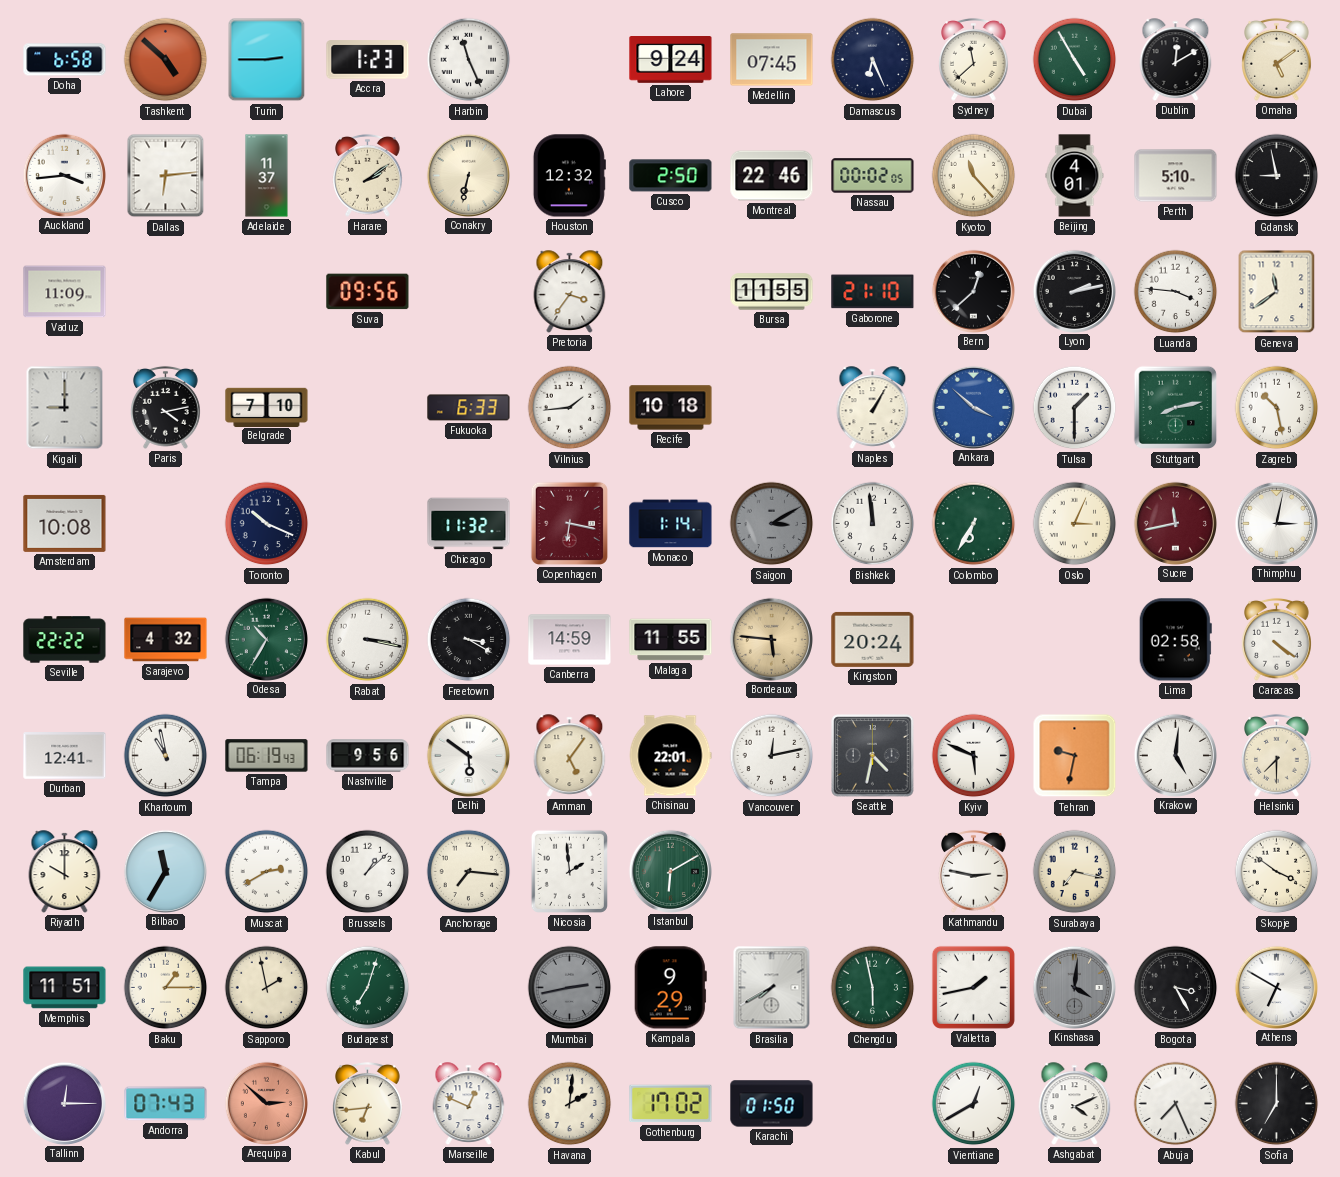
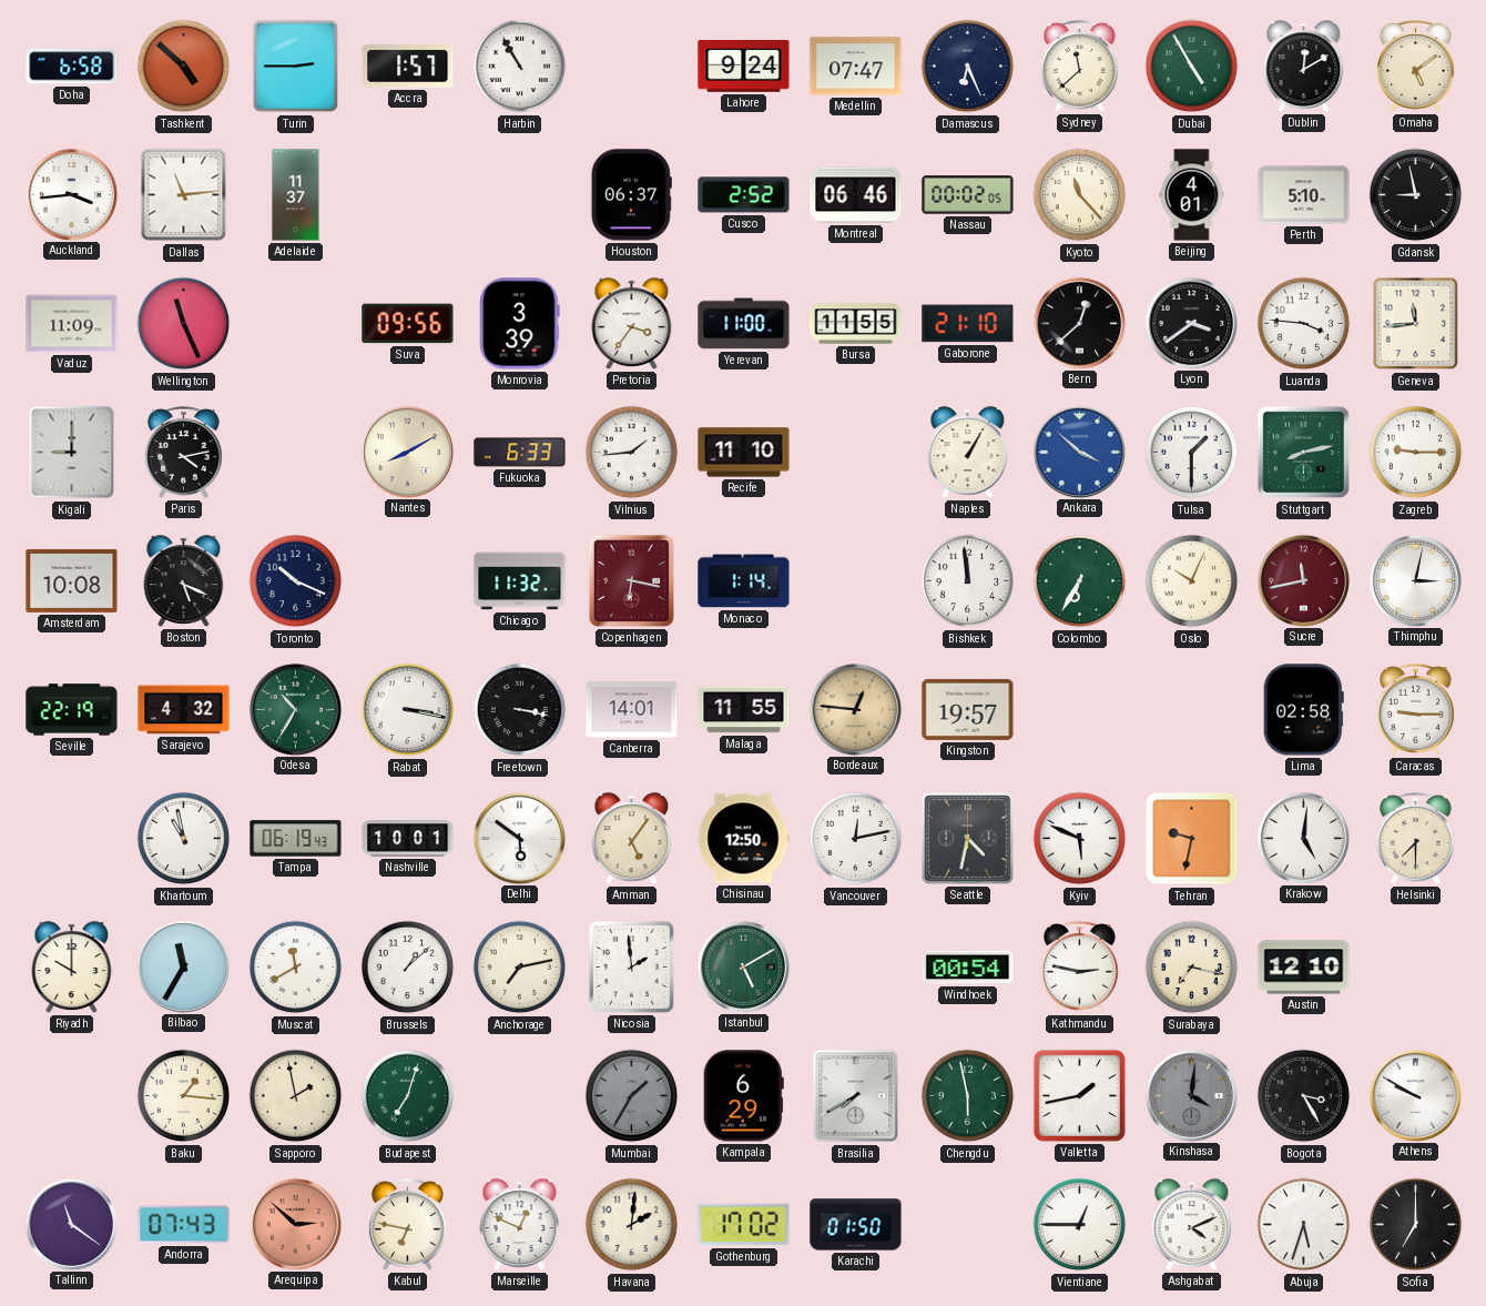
Accra: 1:23 -> 1:57 (408, 67)
Harbin: 11:26 -> 10:55 (520, 67)
Medellin: 07:45 -> 07:47 (856, 67)
Dallas: 6:14 -> 11:14 (184, 195)
Harare: 2:09 -> none (368, 175)
Conakry: 6:32 -> none (468, 175)
Houston: 12:32 -> 06:37 (631, 195)
Cusco: 2:50 -> 2:52 (744, 195)
Montreal: 22:46 -> 06:46 (856, 195)
Wellington: none -> 11:26 (184, 324)
Monrovia: none -> 3:39 (520, 324)
Yerevan: none -> 11:00 (744, 324)
Lyon: 2:13 -> 3:39 (1191, 323)
Geneva: 11:39 -> 11:44 (1416, 324)
Belgrade: 7:10 -> none (267, 407)
Nantes: none -> 8:10 (407, 452)
Recife: 10:18 -> 11:10 (744, 453)
Zagreb: 10:28 -> 9:15 (1416, 453)
Boston: none -> 5:19 (184, 581)
Saigon: 3:10 -> none (772, 524)
Oslo: 3:04 -> 10:04 (1192, 581)
Seville: 22:22 -> 22:19 (72, 710)
Freetown: 3:20 -> 3:17 (520, 710)
Canberra: 14:59 -> 14:01 (632, 710)
Bordeaux: 5:46 -> 12:46 (855, 709)
Kingston: 20:24 -> 19:57 (968, 709)
Caracas: 4:21 -> 9:15 (1416, 709)
Durban: 12:41 -> none (65, 756)
Nashville: 9:56 -> 10:01 (408, 839)
Chisinau: 22:01 -> 12:50 (743, 839)
Muscat: 2:40 -> 11:40 (296, 968)
Anchorage: 7:16 -> 7:13 (520, 968)
Istanbul: 6:10 -> 5:10 (743, 966)
Windhoek: none -> 00:54 (968, 968)
Austin: none -> 12:10 (1304, 968)
Skopje: 3:51 -> none (1277, 872)
Memphis: 11:51 -> none (65, 988)
Baku: 1:15 -> 1:16 (184, 1096)
Mumbai: 2:43 -> 1:35 (632, 1096)
Kampala: 9:29 -> 6:29 (743, 1096)
Athens: 6:50 -> 9:50 (1415, 1095)
Tallinn: 12:15 -> 11:21 (71, 1224)
Kabul: 6:44 -> 6:47 (408, 1224)
Vientiane: 12:40 -> 12:45 (1080, 1225)
Abuja: 7:26 -> 5:33 (1304, 1225)
